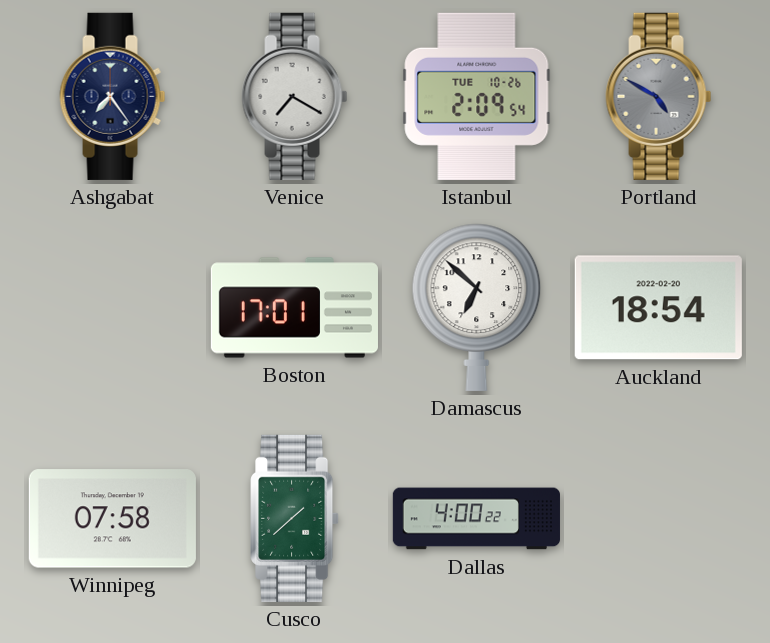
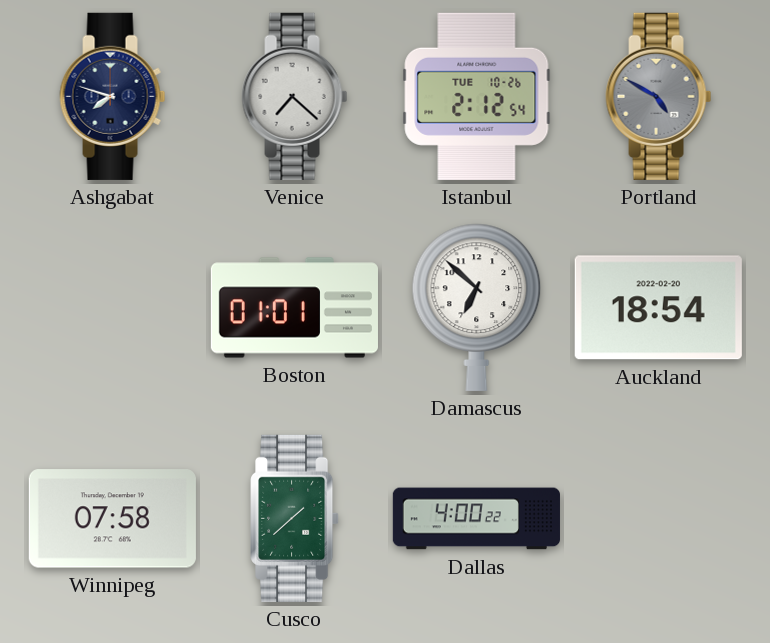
Ashgabat: 7:24 -> 7:48 (113, 96)
Venice: 7:20 -> 7:22 (295, 96)
Istanbul: 2:09 -> 2:12 (477, 96)
Boston: 17:01 -> 01:01 (294, 308)
